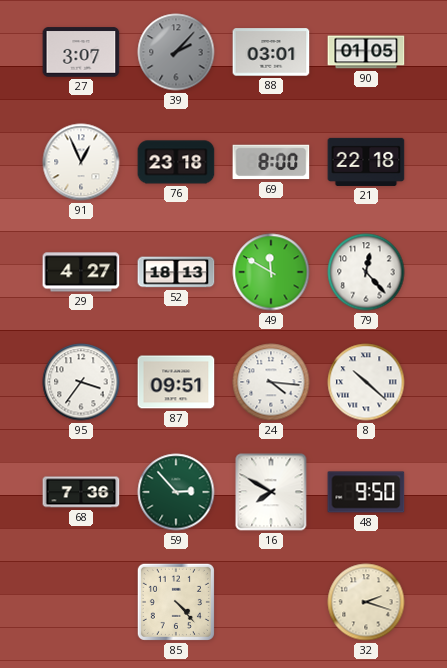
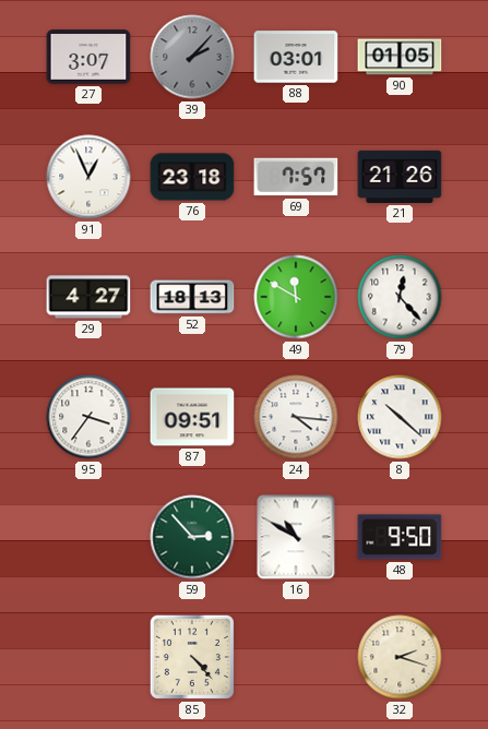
69: 8:00 -> 7:57 (296, 177)
21: 22:18 -> 21:26 (400, 177)
68: 7:36 -> none (81, 492)
16: 7:50 -> 10:50 (296, 537)
